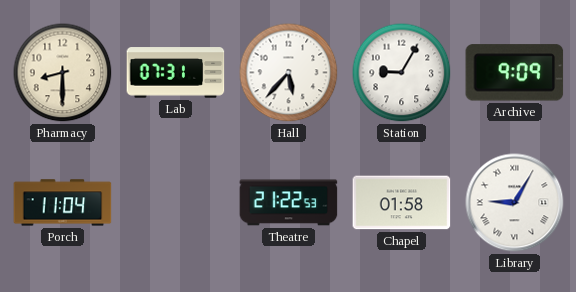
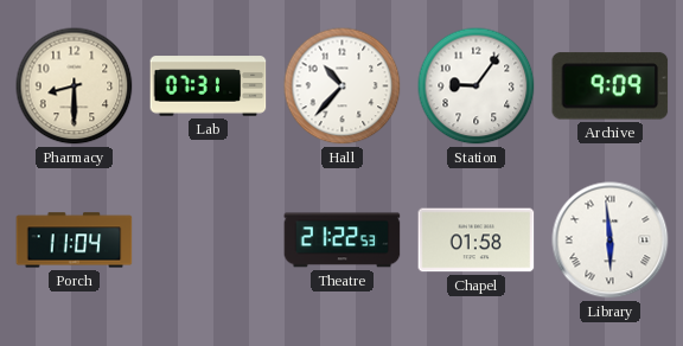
Hall: 5:37 -> 10:37 (343, 86)
Station: 9:05 -> 9:06 (477, 86)
Library: 9:05 -> 5:59 (611, 241)
